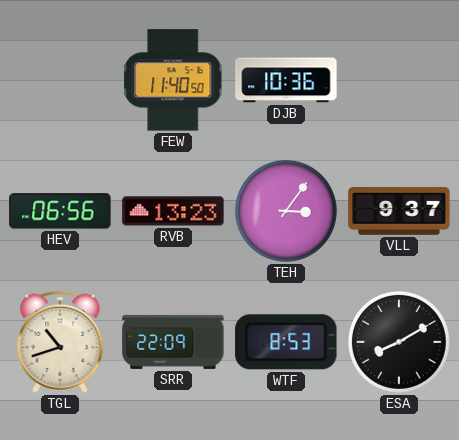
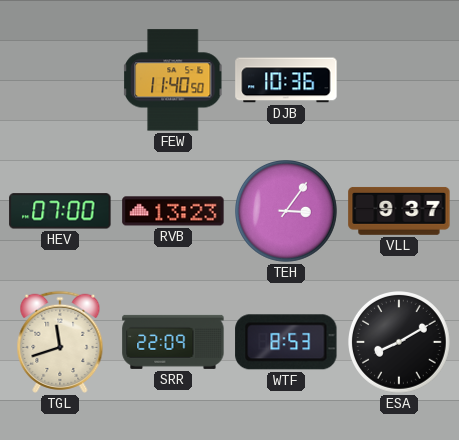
HEV: 06:56 -> 07:00 (60, 211)
TGL: 10:42 -> 11:42 (60, 342)
